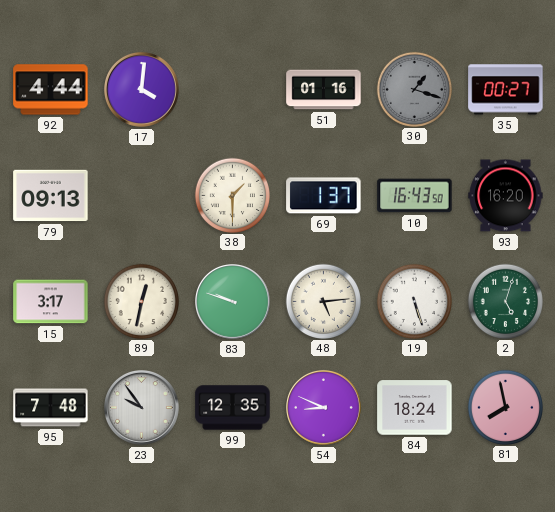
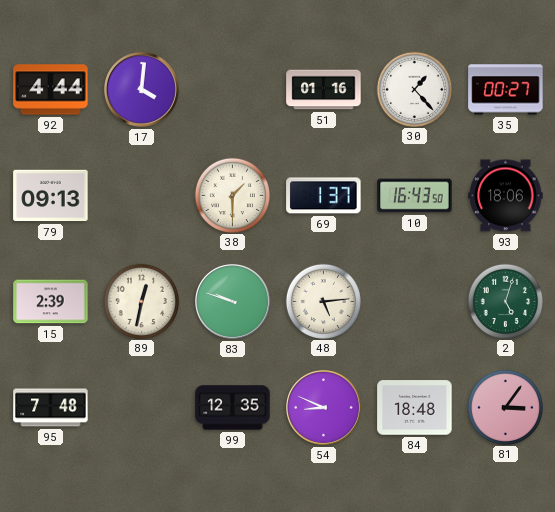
30: 1:18 -> 1:23 (414, 89)
30 dial: grey -> white (414, 89)
93: 16:20 -> 18:06 (506, 196)
15: 3:17 -> 2:39 (51, 302)
19: 5:27 -> none (414, 301)
23: 9:54 -> none (142, 408)
84: 18:24 -> 18:48 (415, 408)
81: 7:58 -> 3:06 (505, 407)
